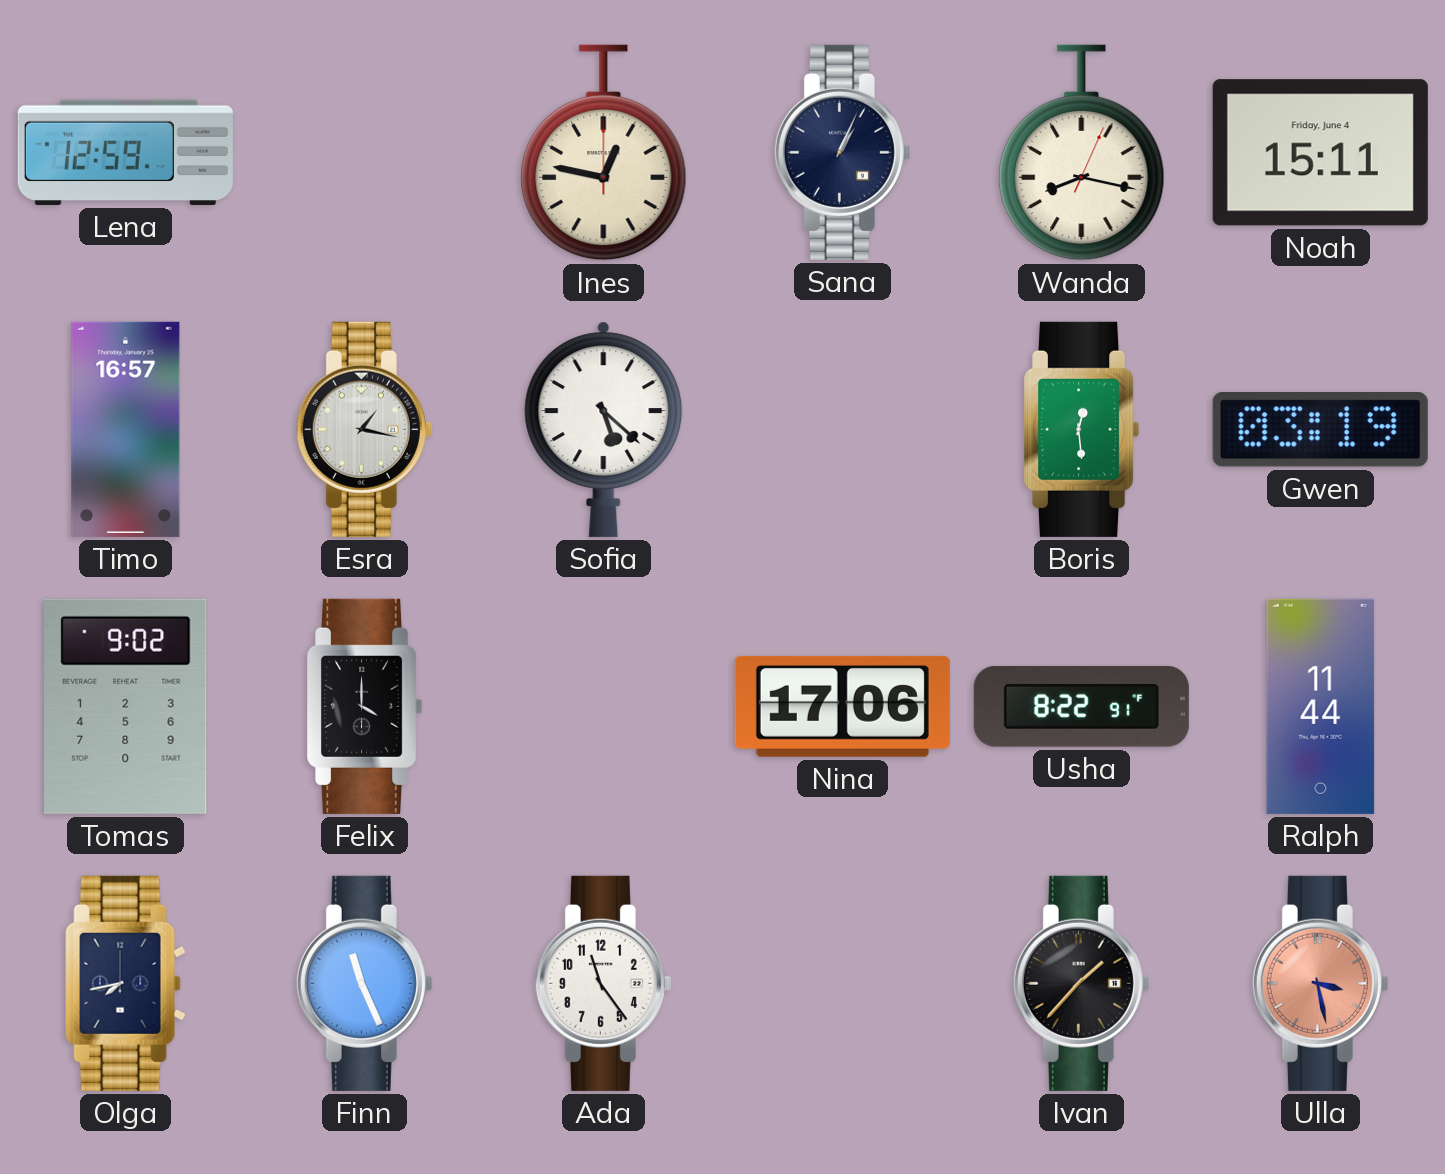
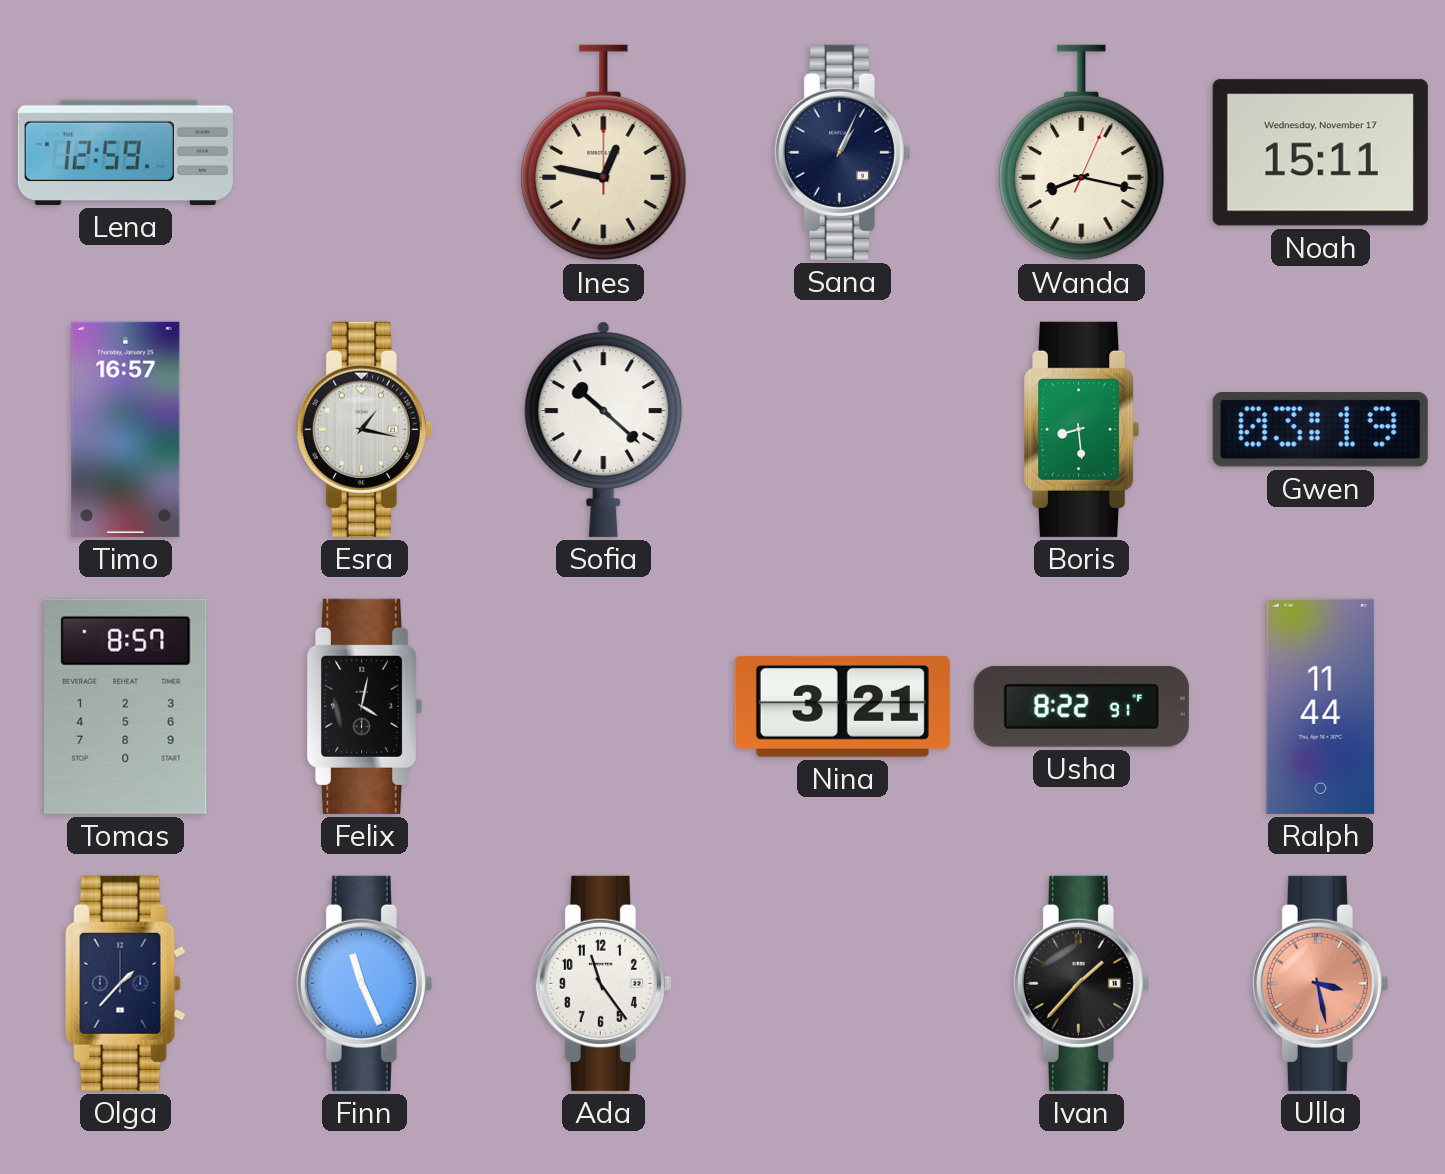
Noah date: Friday, June 4 -> Wednesday, November 17 (1320, 153)
Sofia: 5:22 -> 10:22 (604, 429)
Boris: 12:29 -> 8:29 (1082, 429)
Tomas: 9:02 -> 8:57 (126, 706)
Felix: 4:00 -> 4:02 (365, 706)
Nina: 17:06 -> 3:21 (842, 706)
Olga: 7:43 -> 1:37 (125, 983)
